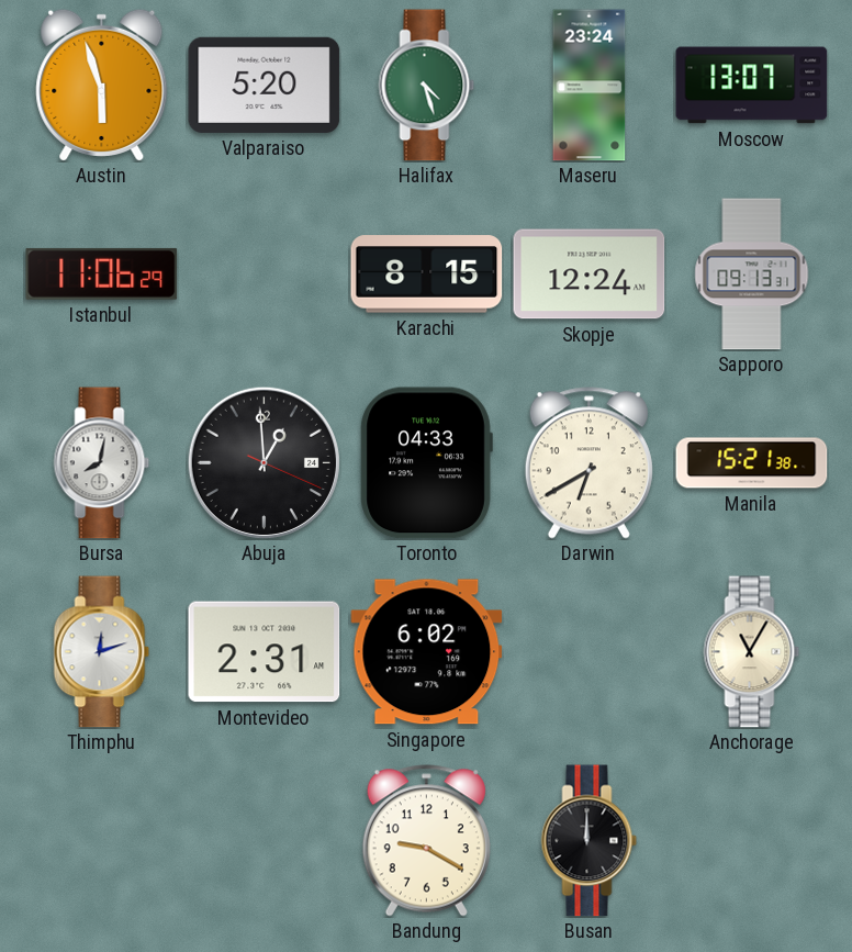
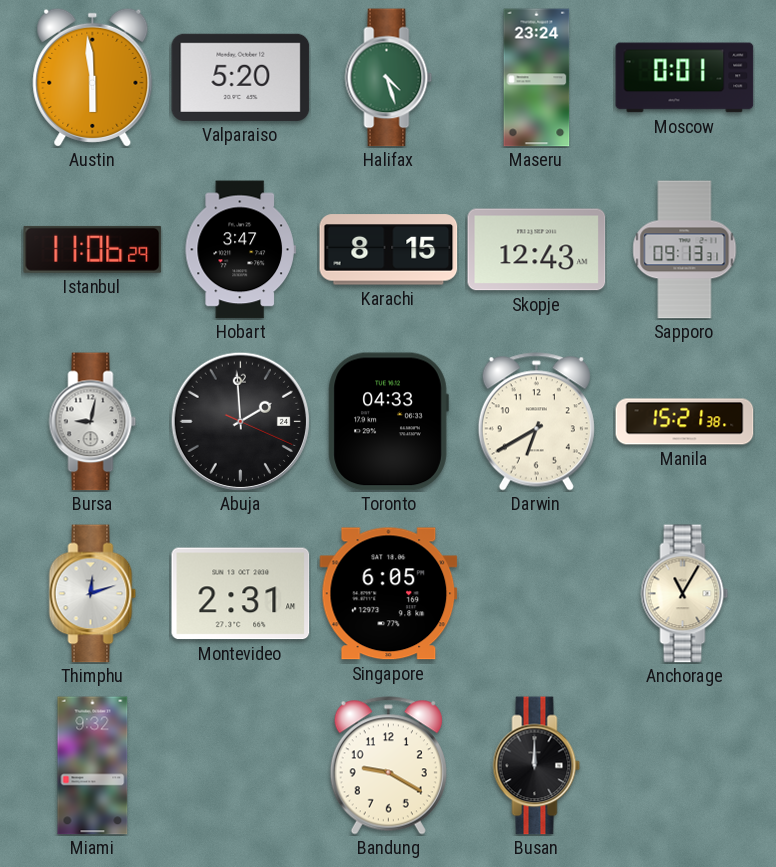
Austin: 5:57 -> 5:59 (93, 77)
Moscow: 13:07 -> 0:01 (685, 78)
Hobart: none -> 3:47 (240, 250)
Skopje: 12:24 -> 12:43 (537, 250)
Bursa: 8:02 -> 9:02 (93, 422)
Abuja: 12:59 -> 1:59 (240, 421)
Singapore: 6:02 -> 6:05 (389, 594)
Miami: none -> 9:32 (93, 766)
